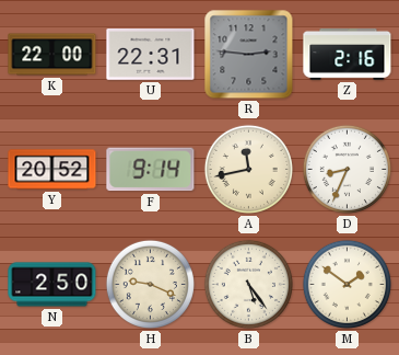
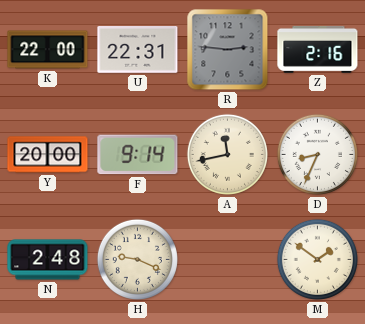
Y: 20:52 -> 20:00 (48, 155)
N: 2:50 -> 2:48 (48, 260)
B: 5:24 -> none (248, 284)
